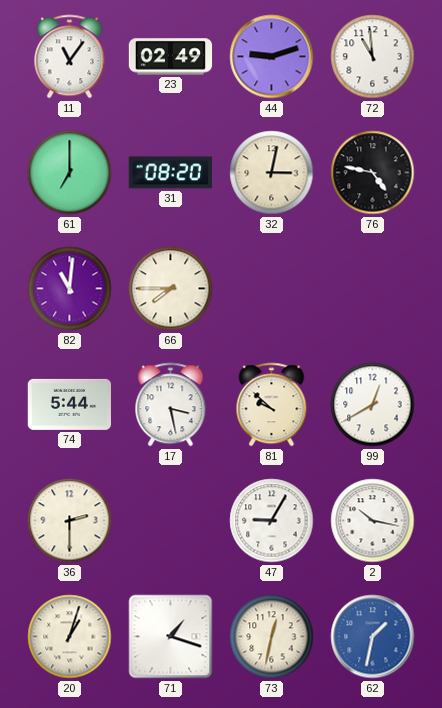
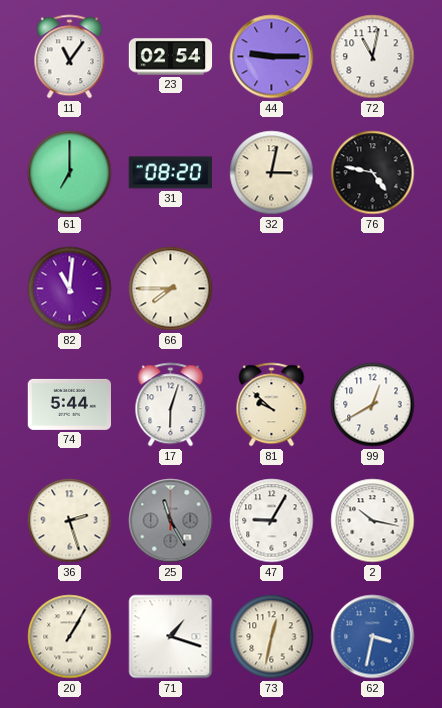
23: 02:49 -> 02:54 (171, 57)
44: 9:12 -> 9:15 (272, 57)
72: 10:59 -> 11:02 (373, 57)
17: 3:28 -> 6:03 (171, 405)
36: 2:30 -> 2:27 (70, 521)
25: none -> 11:25 (171, 521)
20: 1:03 -> 1:05 (70, 637)
62: 1:32 -> 3:32 (373, 637)
